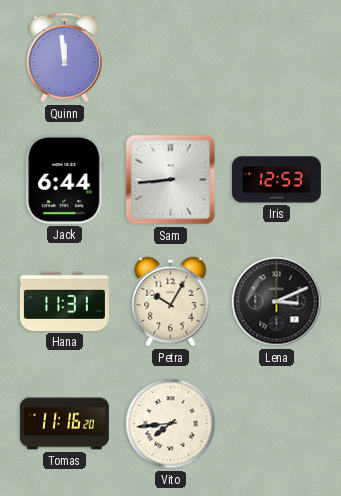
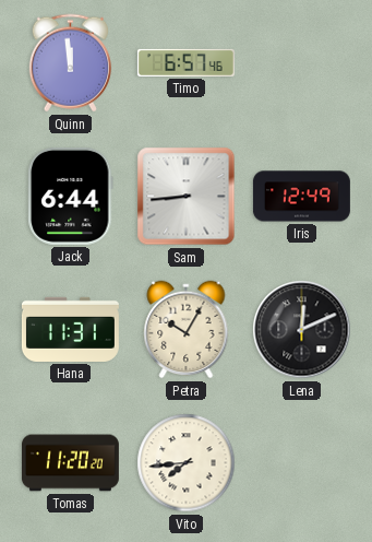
Timo: none -> 6:57 (185, 62)
Iris: 12:53 -> 12:49 (301, 197)
Lena: 3:11 -> 12:11 (302, 330)
Tomas: 11:16 -> 11:20 (70, 463)
